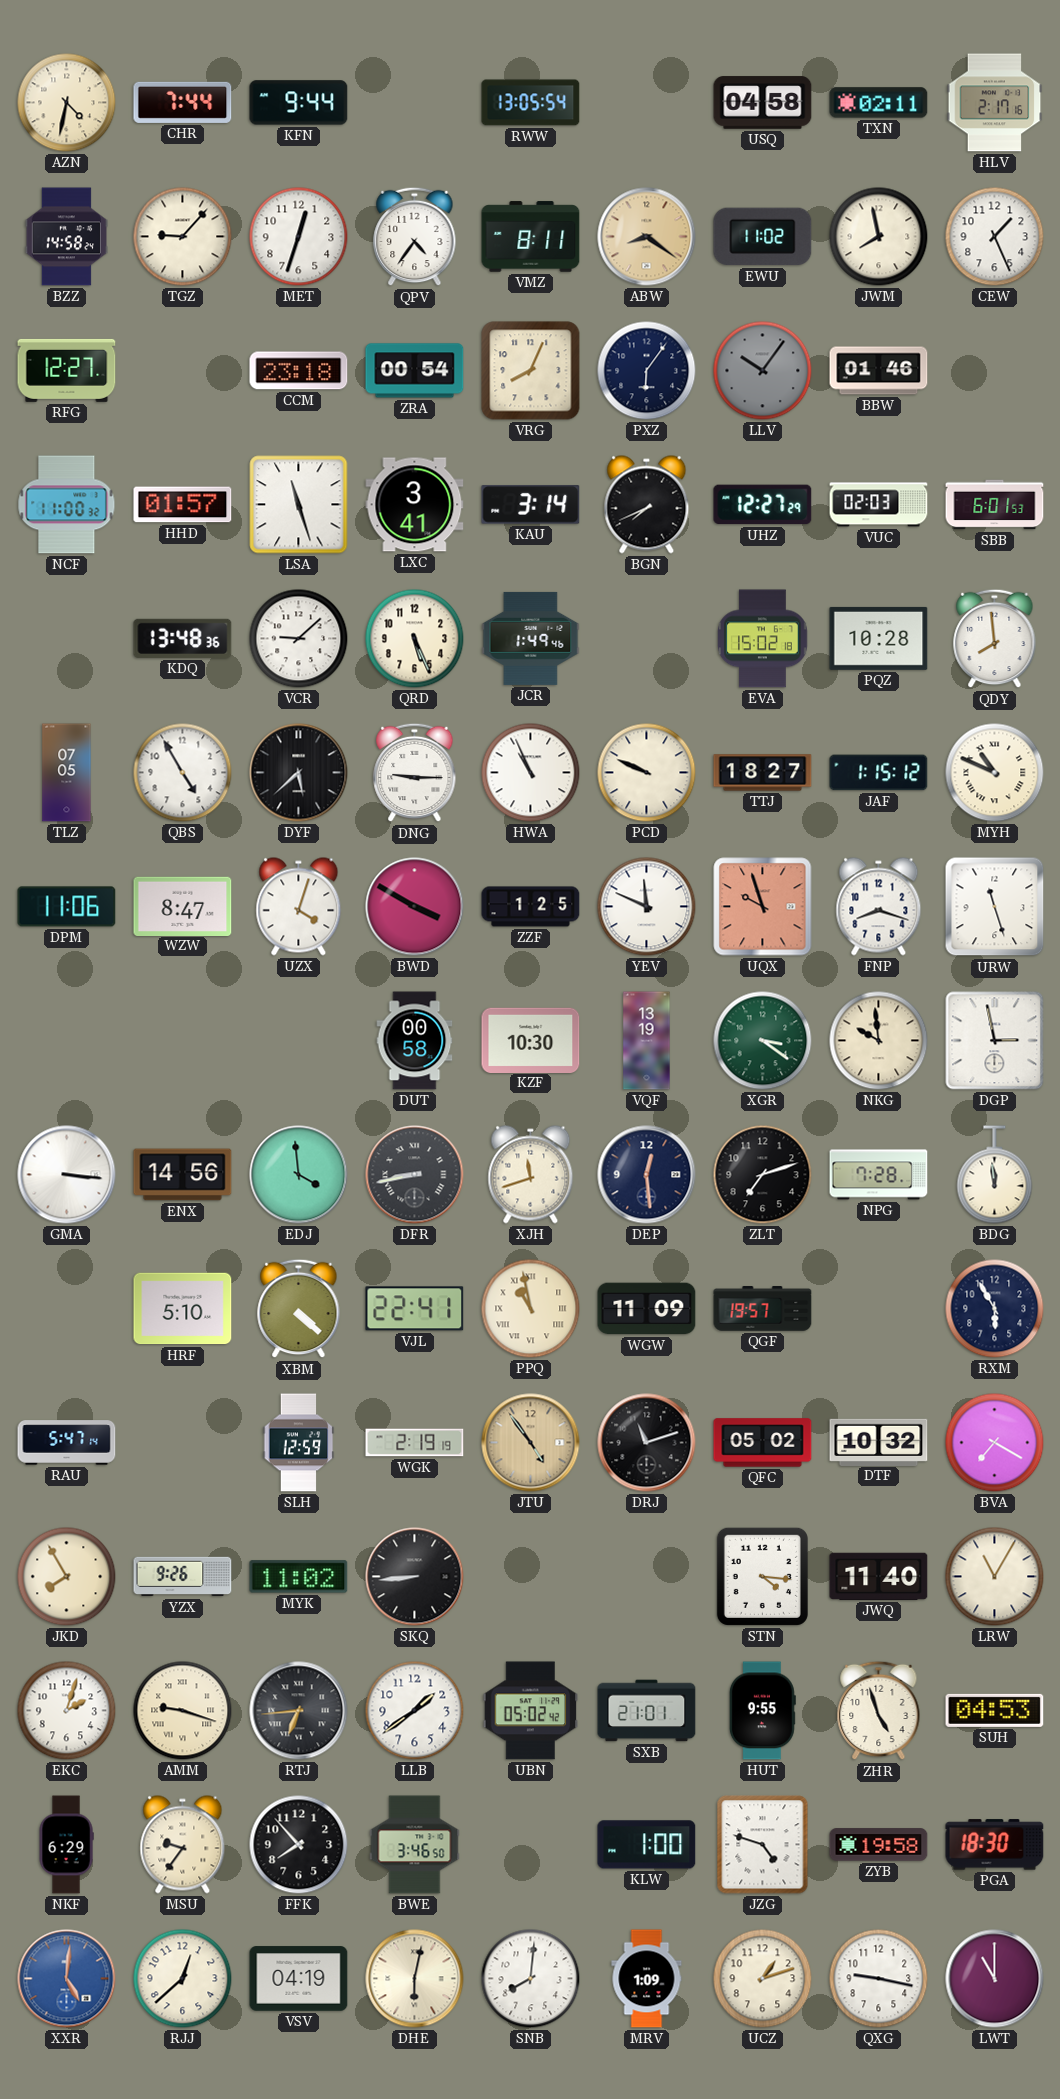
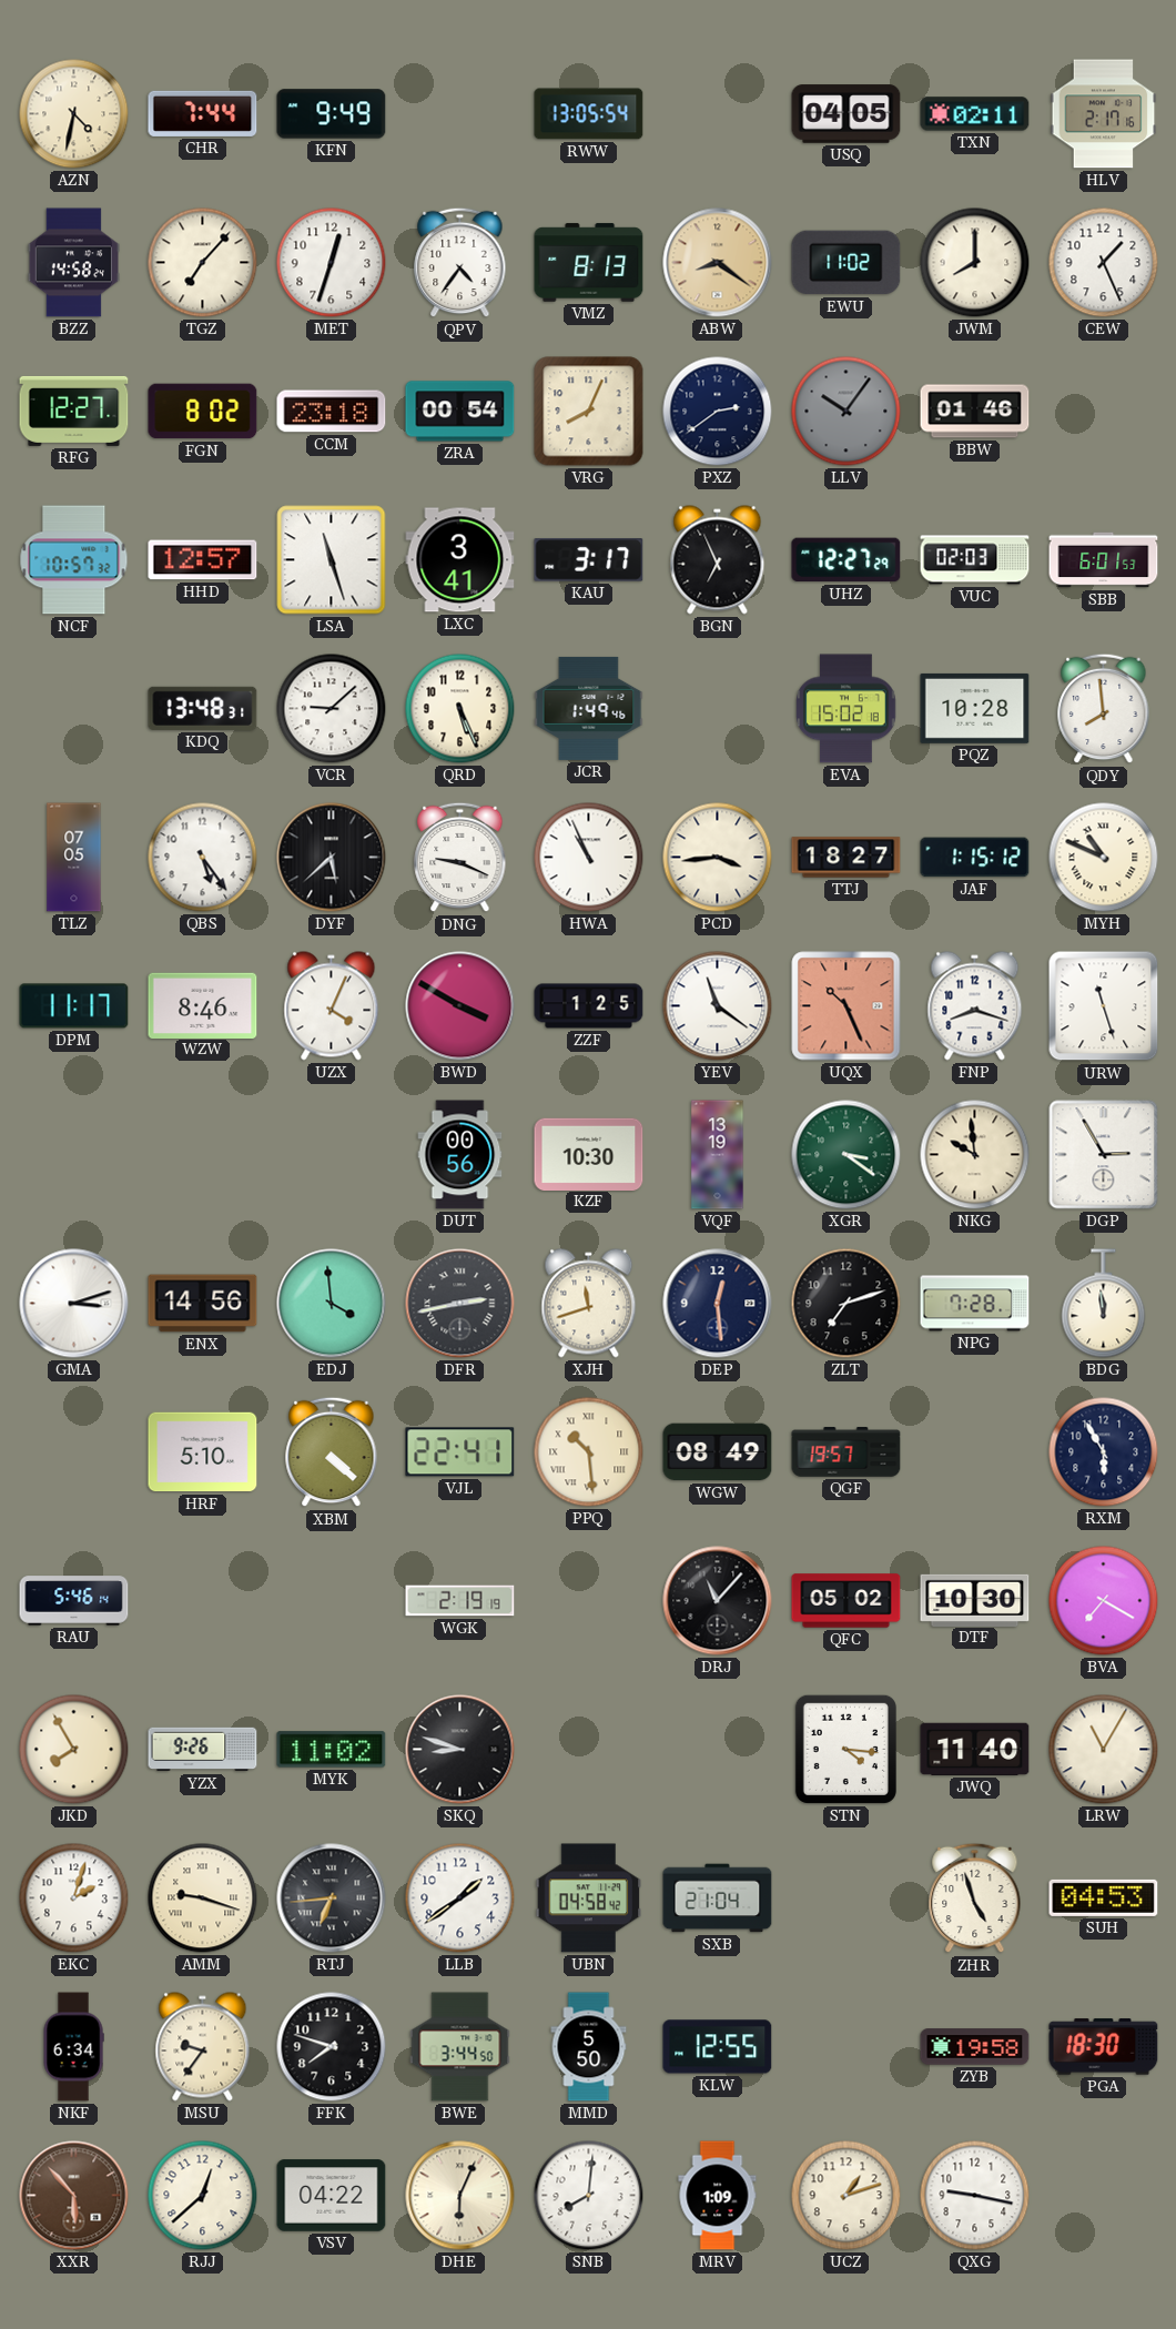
KFN: 9:44 -> 9:49 (332, 114)
USQ: 04:58 -> 04:05 (846, 114)
TGZ: 9:07 -> 7:07 (203, 263)
VMZ: 8:11 -> 8:13 (589, 263)
JWM: 7:58 -> 8:00 (975, 263)
FGN: none -> 8:02 (203, 412)
PXZ: 6:06 -> 2:39 (718, 412)
NCF: 11:00 -> 10:57 (74, 560)
HHD: 01:57 -> 12:57 (203, 560)
KAU: 3:14 -> 3:17 (589, 560)
BGN: 7:41 -> 6:56 (718, 560)
KDQ: 13:48:36 -> 13:48:31 (203, 708)
QBS: 4:55 -> 5:24 (203, 858)
DNG: 9:15 -> 9:19 (460, 858)
PCD: 9:49 -> 3:44 (718, 858)
DPM: 11:06 -> 11:17 (74, 1006)
WZW: 8:47 -> 8:46 (203, 1005)
UZX: 4:03 -> 4:04 (332, 1006)
YEV: 11:49 -> 11:21 (718, 1006)
UQX: 9:57 -> 10:26 (846, 1006)
DUT: 00:58 -> 00:56 (460, 1155)
DGP: 2:58 -> 2:55 (1104, 1155)
GMA: 3:16 -> 3:12 (74, 1304)
DFR: 8:43 -> 2:43 (460, 1304)
PPQ: 10:58 -> 10:29 (589, 1452)
WGW: 11:09 -> 08:49 (718, 1452)
RAU: 5:47 -> 5:46 (74, 1601)
SLH: 12:59 -> none (299, 1443)
JTU: 4:54 -> none (531, 1443)
DRJ: 11:12 -> 11:07 (718, 1601)
DTF: 10:32 -> 10:30 (975, 1600)
SKQ: 8:44 -> 8:48 (460, 1750)
UBN: 05:02 -> 04:58 (589, 1898)
SXB: 21:01 -> 21:04 (718, 1898)
HUT: 9:55 -> none (762, 1711)
NKF: 6:29 -> 6:34 (73, 2047)
FFK: 7:53 -> 7:48 (332, 2047)
BWE: 3:46 -> 3:44 (460, 2047)
MMD: none -> 5:50 (589, 2047)
KLW: 1:00 -> 12:55 (718, 2047)
JZG: 4:48 -> none (763, 1845)
XXR: 5:01 -> 5:53 (74, 2196)
XXR dial: blue -> brown (74, 2196)
VSV: 04:19 -> 04:22 (332, 2196)
DHE: 6:02 -> 6:04 (460, 2196)
LWT: 11:00 -> none (995, 1979)
